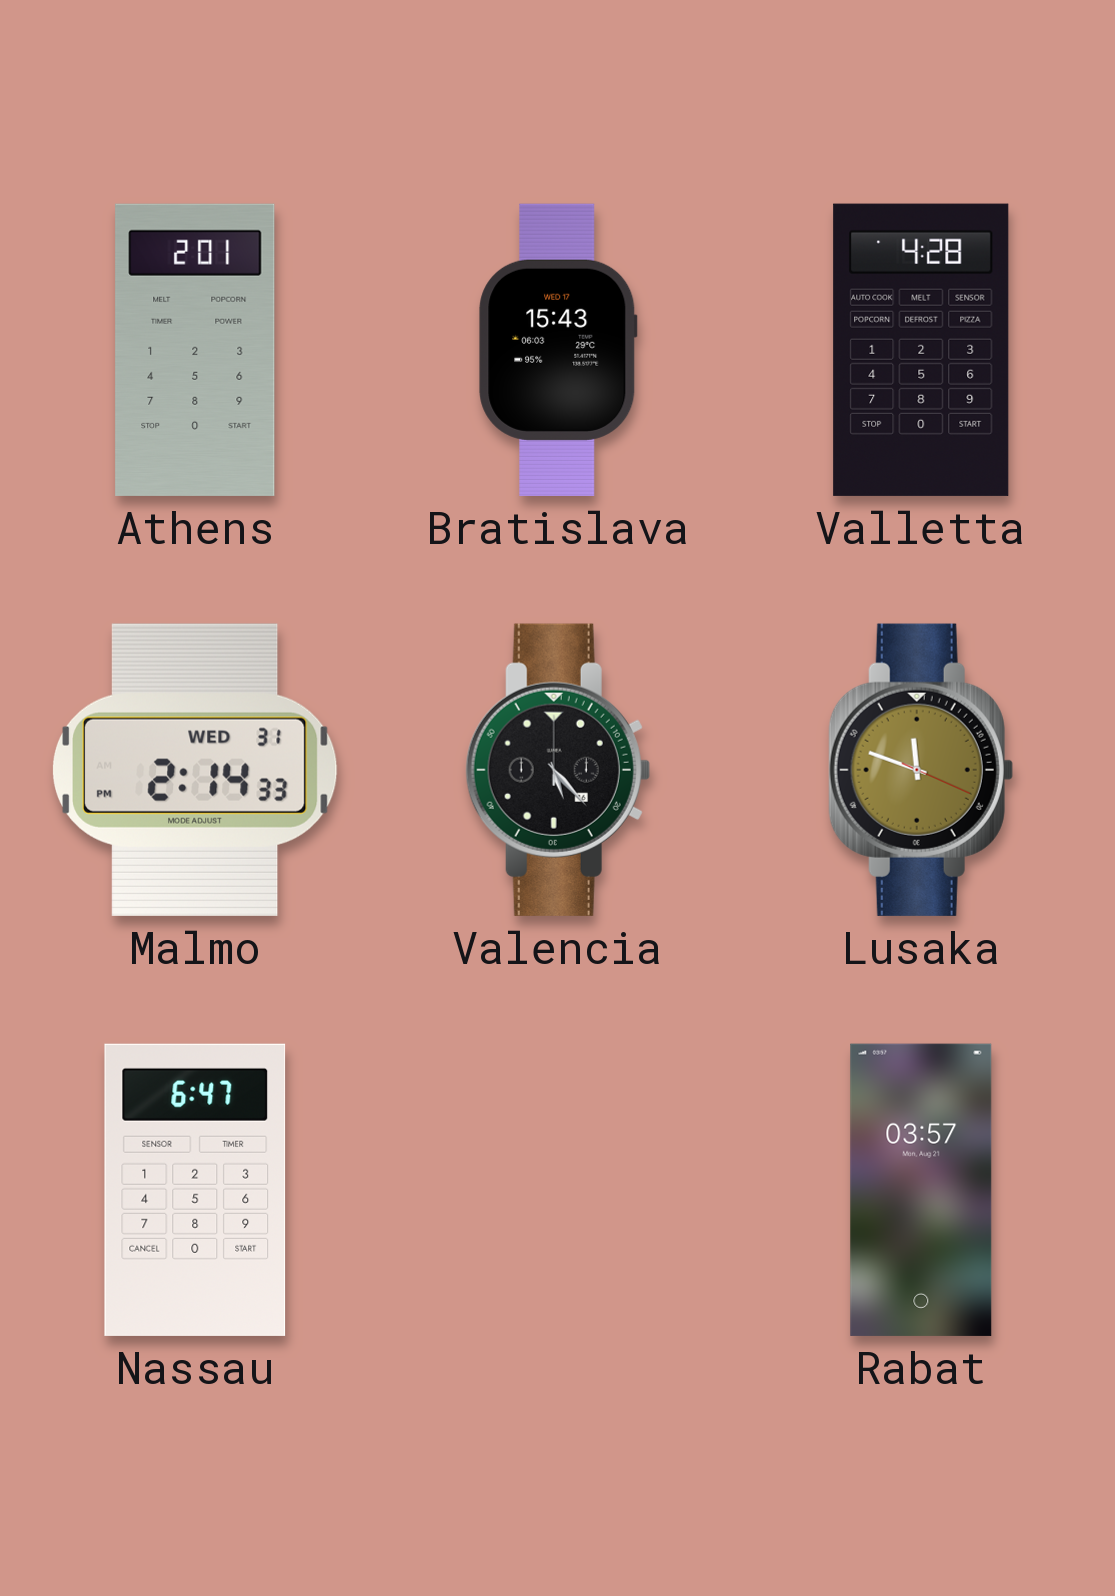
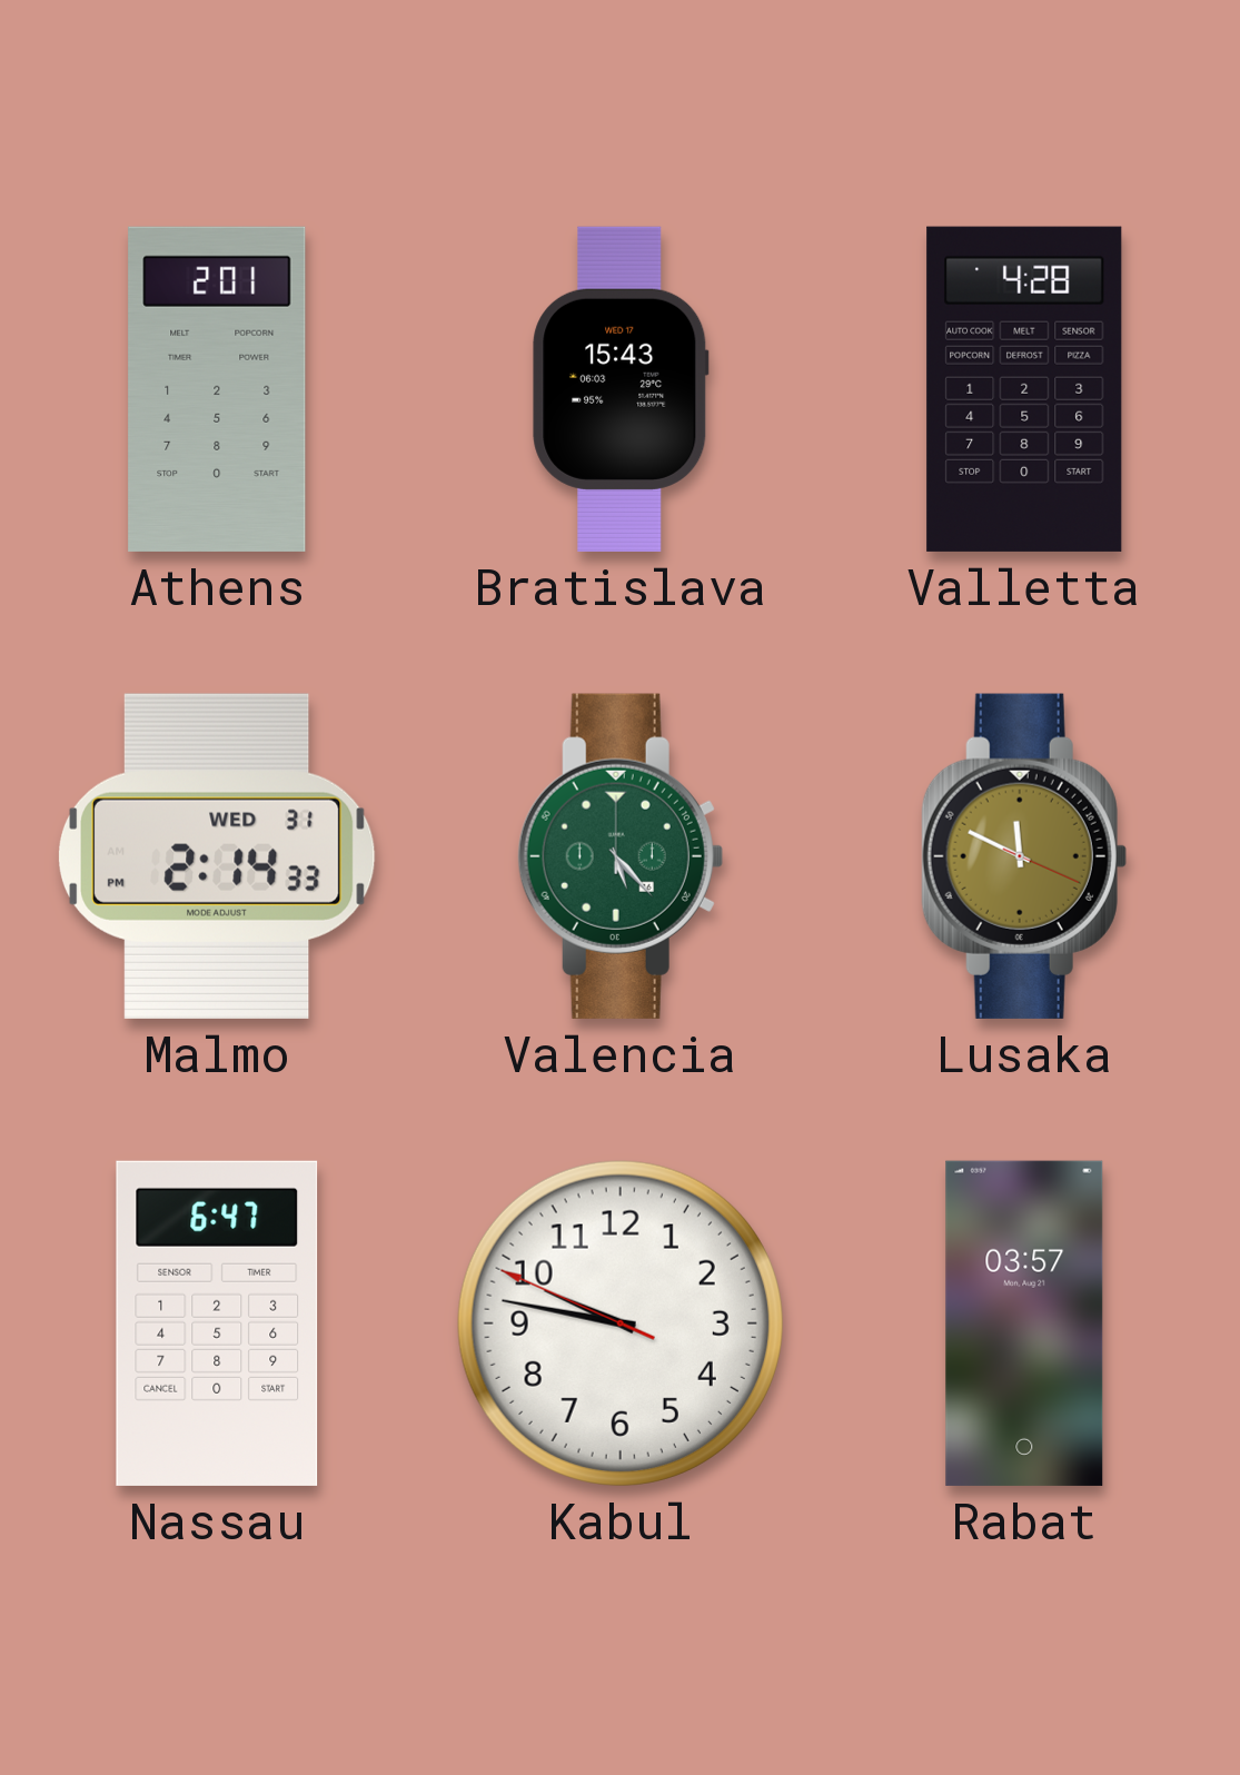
Valencia dial: black -> green (621, 856)
Lusaka: 11:48 -> 11:49 (1024, 856)
Kabul: none -> 9:46 (621, 1323)
